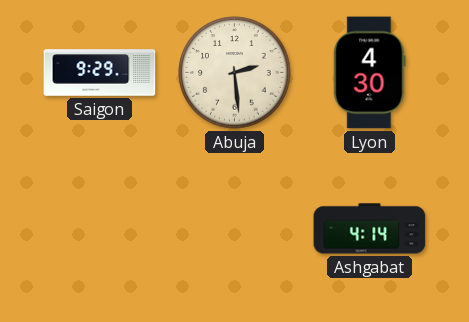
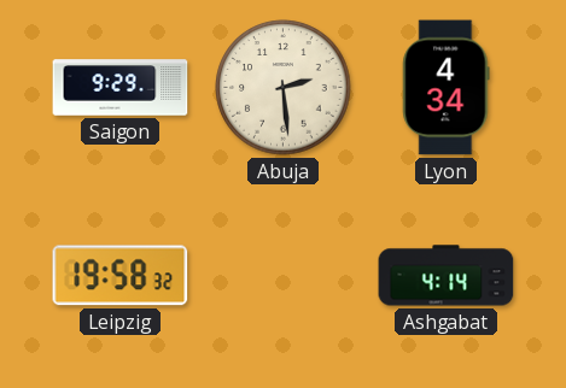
Lyon: 4:30 -> 4:34 (447, 88)
Leipzig: none -> 19:58 (121, 276)
